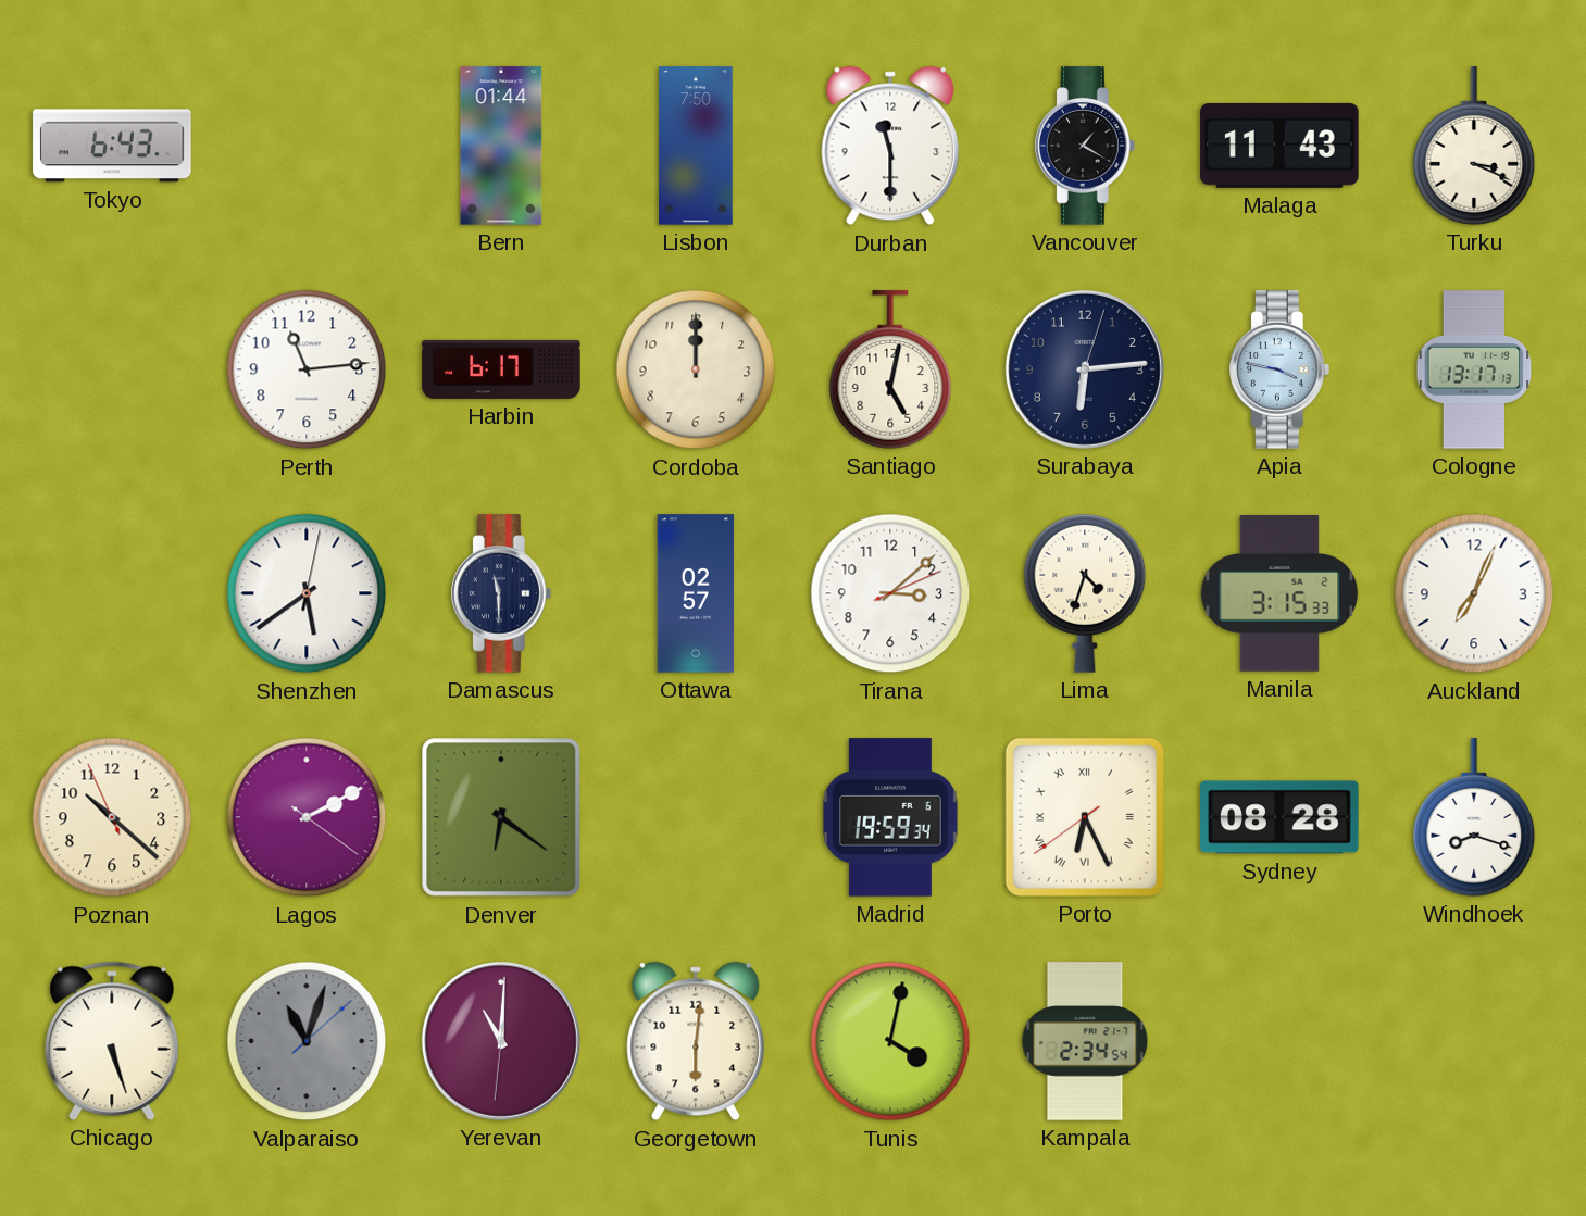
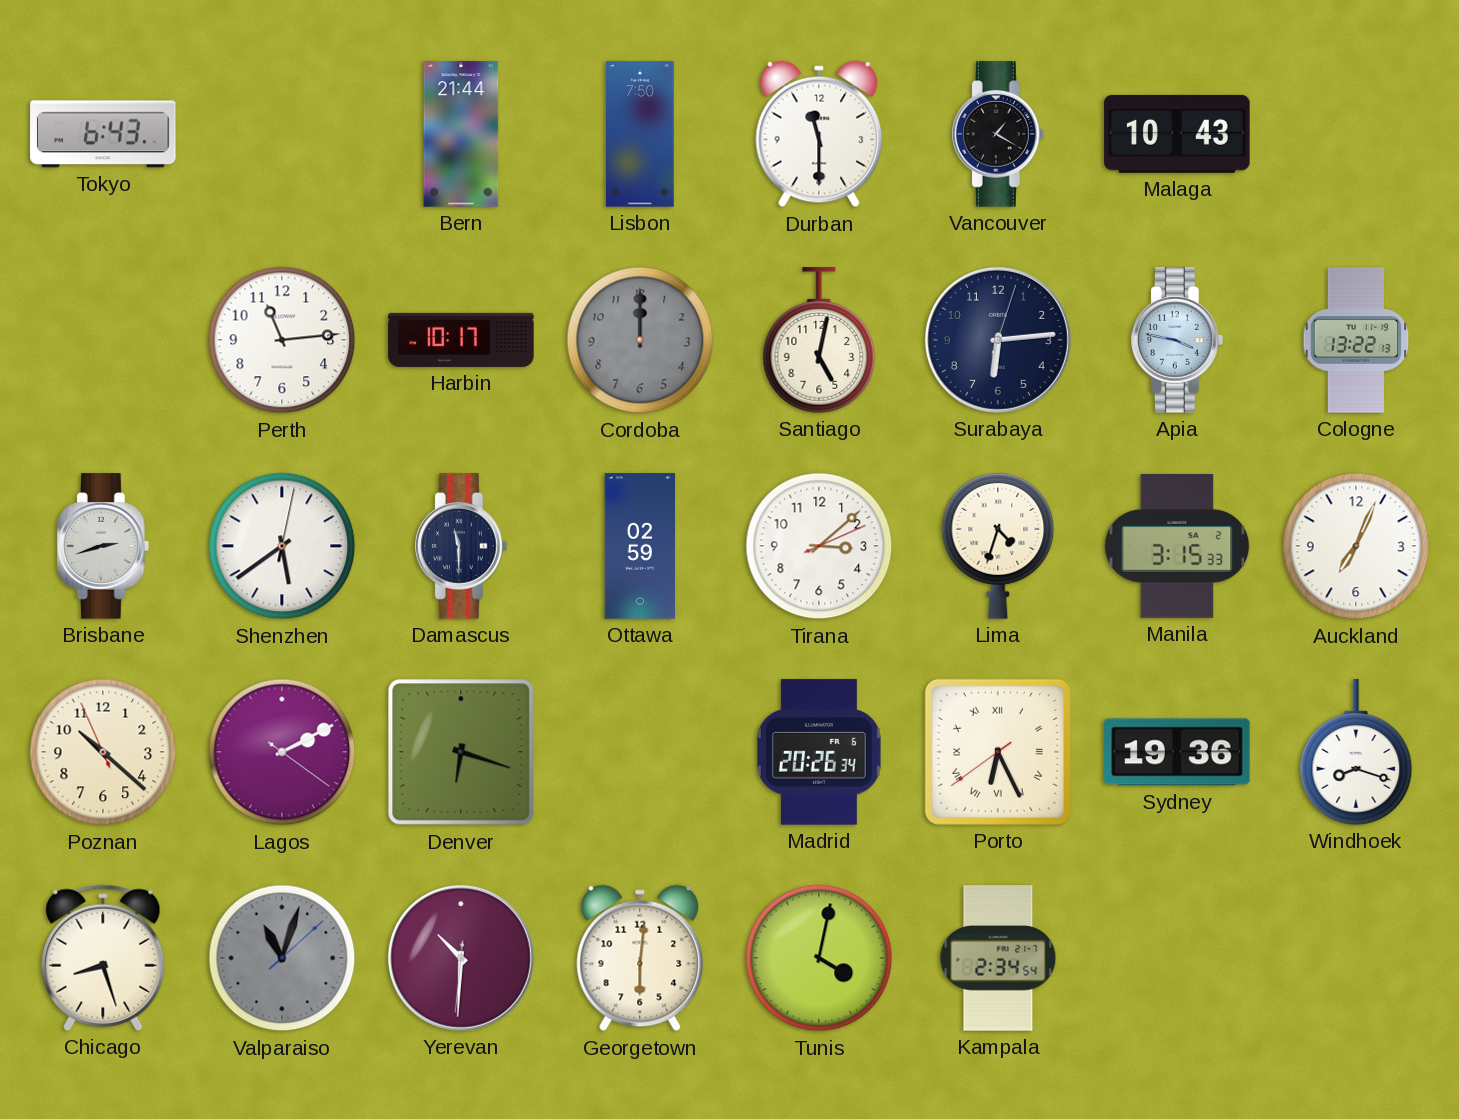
Bern: 01:44 -> 21:44 (461, 134)
Malaga: 11:43 -> 10:43 (1177, 134)
Turku: 3:19 -> none (1474, 146)
Harbin: 6:17 -> 10:17 (461, 340)
Cordoba dial: cream -> grey (640, 340)
Cologne: 13:17 -> 13:22 (1356, 340)
Brisbane: none -> 2:42 (104, 546)
Ottawa: 02:57 -> 02:59 (640, 546)
Denver: 6:21 -> 6:18 (461, 752)
Madrid: 19:59 -> 20:26 (820, 752)
Sydney: 08:28 -> 19:36 (1177, 752)
Chicago: 5:27 -> 8:27 (103, 958)
Yerevan: 11:00 -> 10:30 (461, 958)
